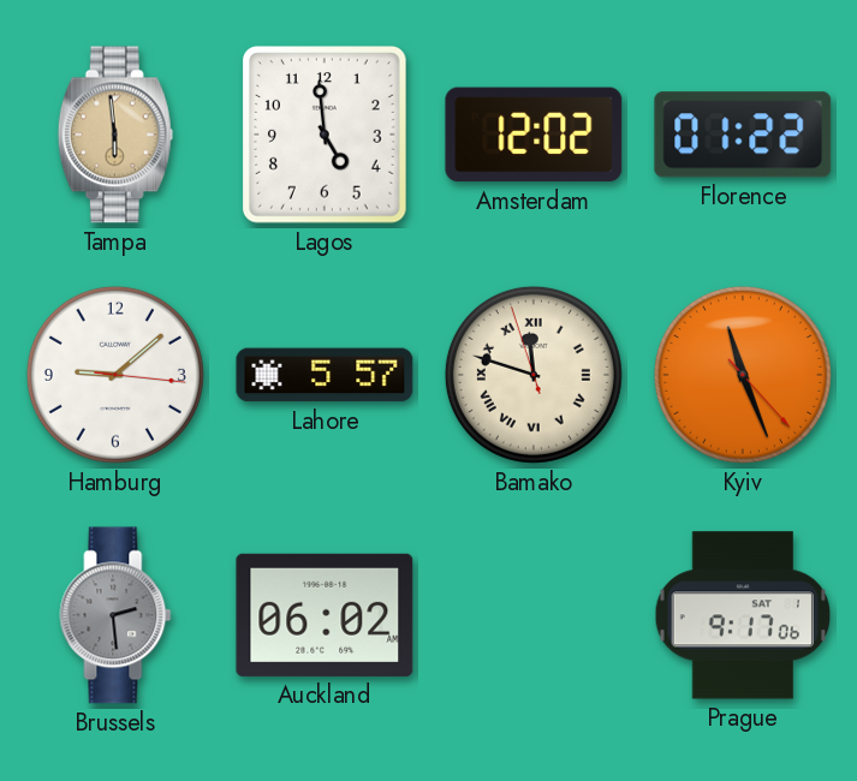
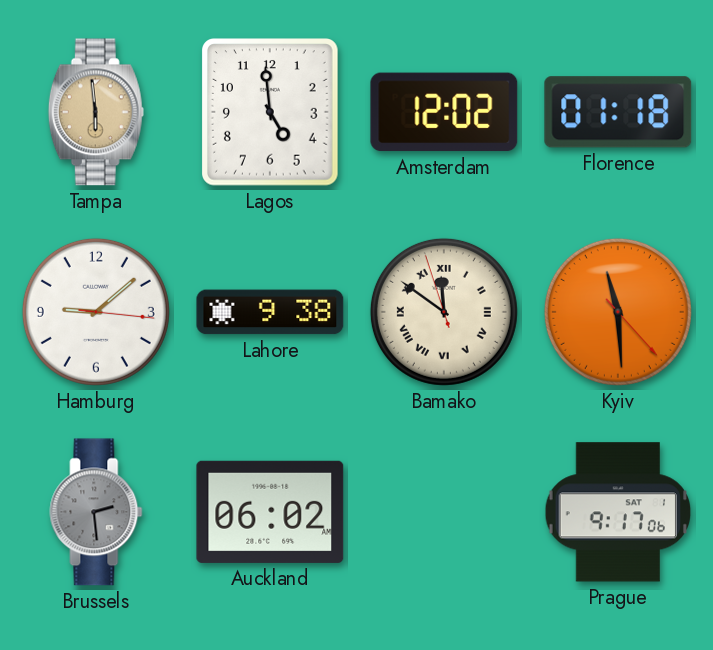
Florence: 01:22 -> 01:18 (618, 112)
Lahore: 5:57 -> 9:38 (270, 312)
Bamako: 11:47 -> 11:50 (444, 312)
Kyiv: 11:26 -> 11:29 (618, 312)
